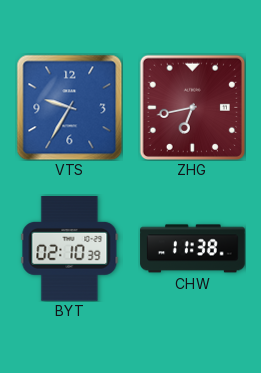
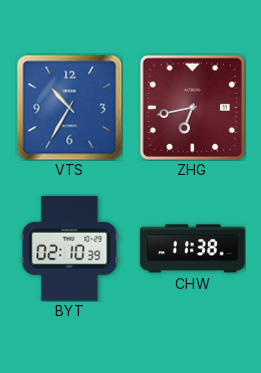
VTS: 9:35 -> 10:35 (69, 107)
